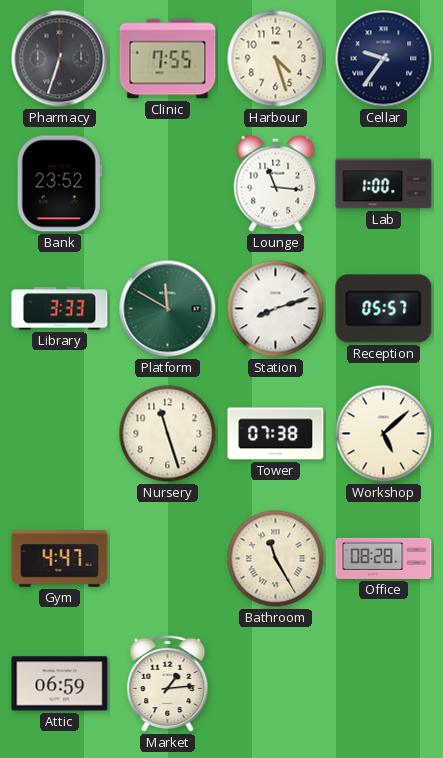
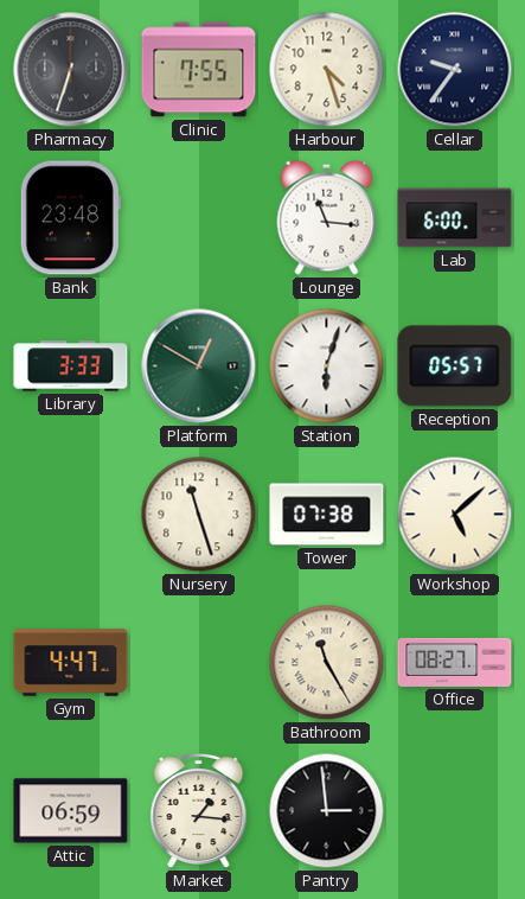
Bank: 23:52 -> 23:48 (70, 218)
Lab: 1:00 -> 6:00 (455, 218)
Platform: 11:50 -> 12:50 (199, 366)
Station: 8:12 -> 6:03 (327, 366)
Office: 08:28 -> 08:27 (455, 662)
Market: 1:14 -> 1:16 (199, 811)
Pantry: none -> 2:59 (327, 811)
